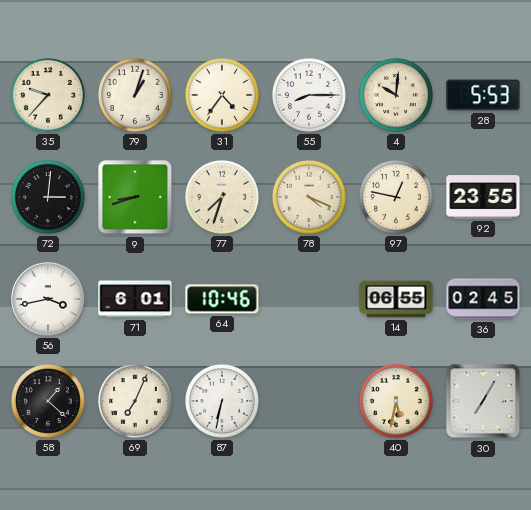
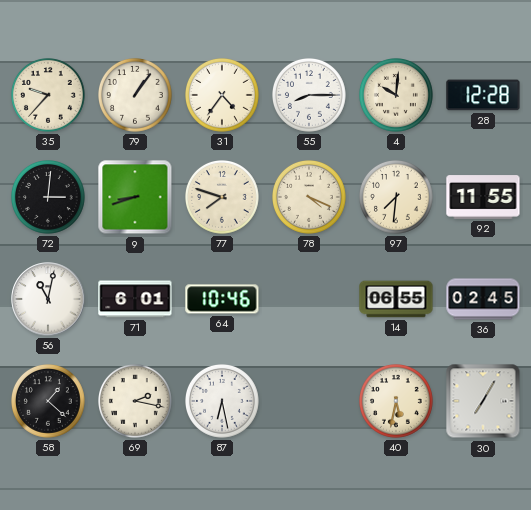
79: 1:03 -> 1:06 (136, 96)
28: 5:53 -> 12:28 (483, 95)
77: 7:33 -> 7:48 (223, 198)
97: 12:47 -> 7:31 (397, 198)
92: 23:55 -> 11:55 (483, 197)
56: 3:43 -> 11:02 (48, 299)
69: 7:04 -> 2:17 (136, 402)
87: 6:32 -> 6:28 (223, 402)
